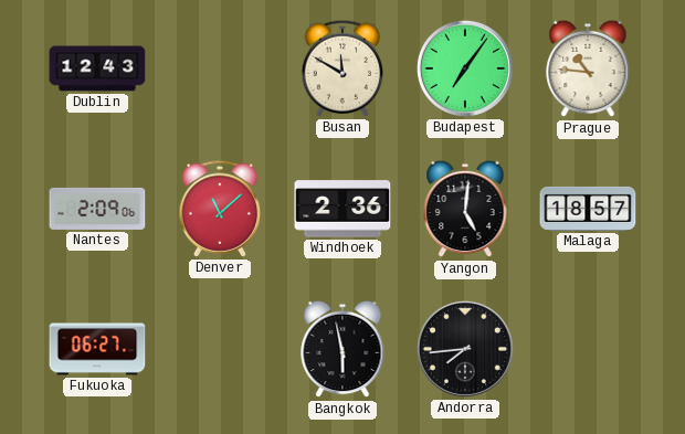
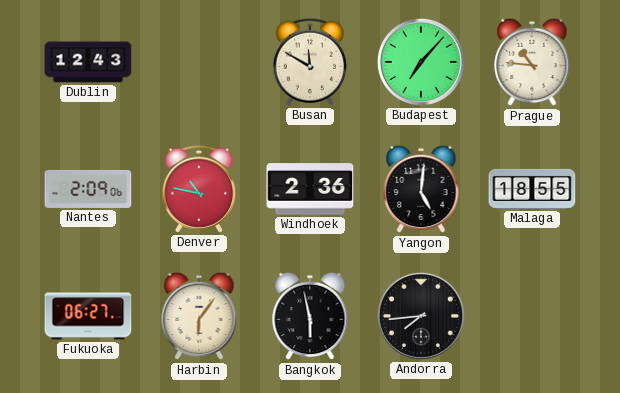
Budapest: 7:06 -> 7:07 (421, 62)
Denver: 11:08 -> 10:47 (199, 189)
Malaga: 18:57 -> 18:55 (532, 189)
Harbin: none -> 6:06 (199, 316)
